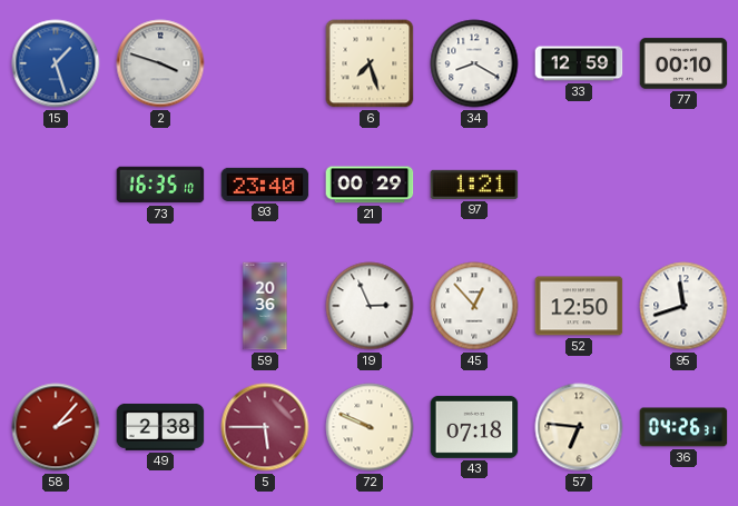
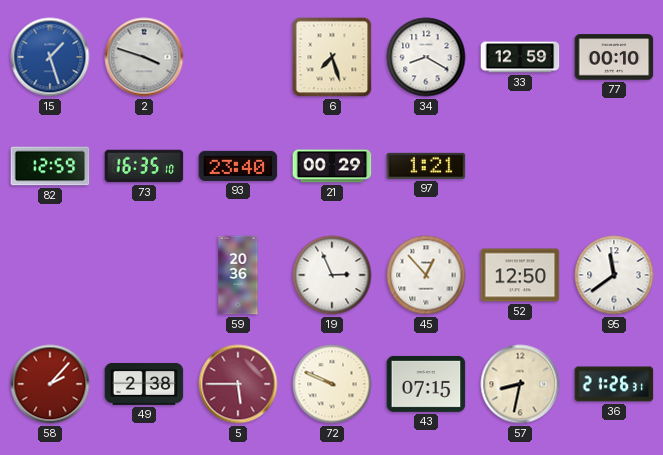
82: none -> 12:59 (50, 166)
95: 11:42 -> 11:39 (614, 275)
43: 07:18 -> 07:15 (426, 384)
57: 6:46 -> 8:32 (520, 384)
36: 04:26 -> 21:26 (614, 384)
